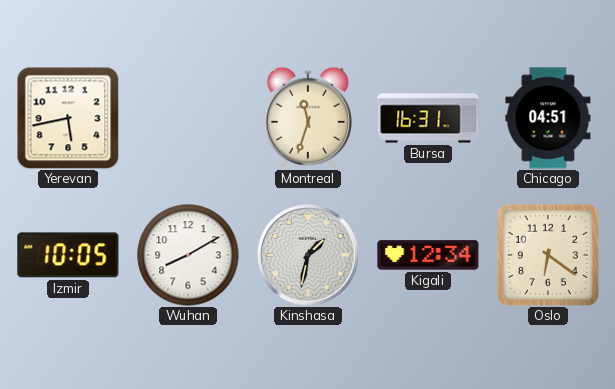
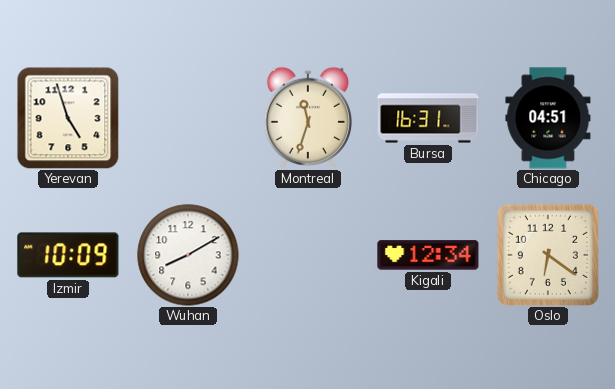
Yerevan: 5:43 -> 4:57 (68, 118)
Izmir: 10:05 -> 10:09 (68, 255)
Kinshasa: 1:32 -> none (308, 255)
